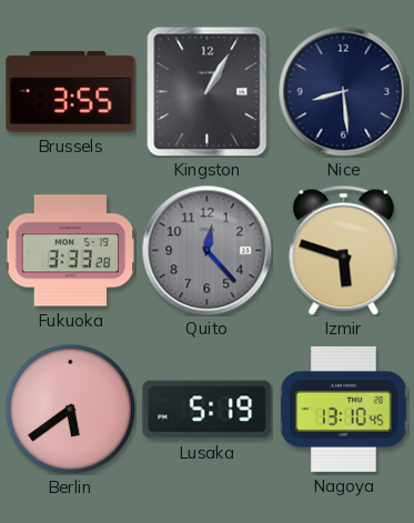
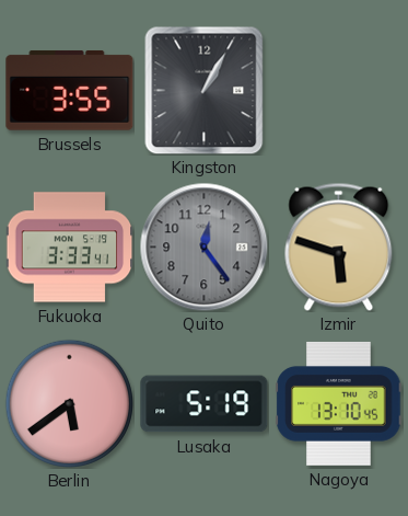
Nice: 8:29 -> none (343, 91)
Fukuoka: 3:33:28 -> 3:33:41 (69, 248)
Quito: 12:23 -> 12:24 (203, 246)
